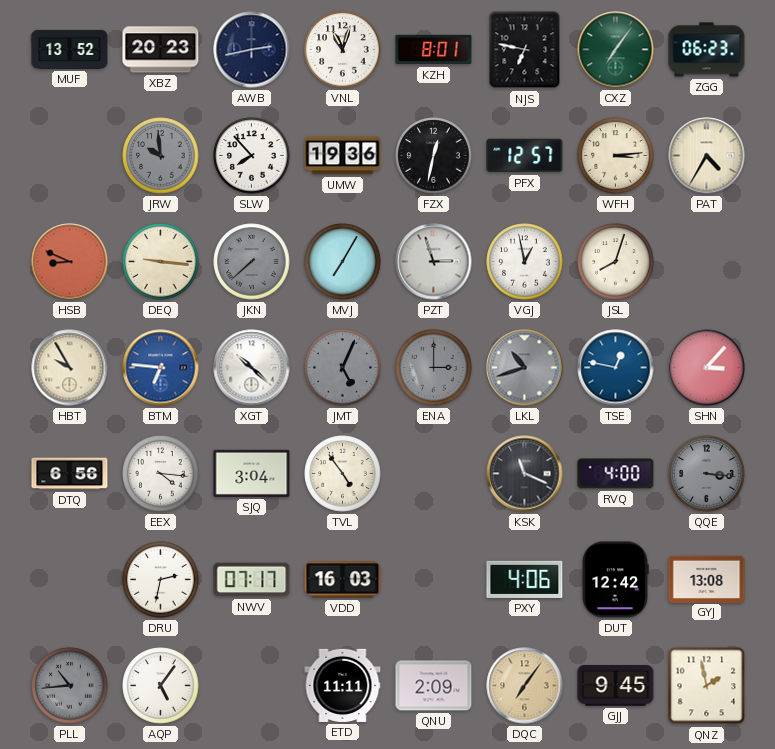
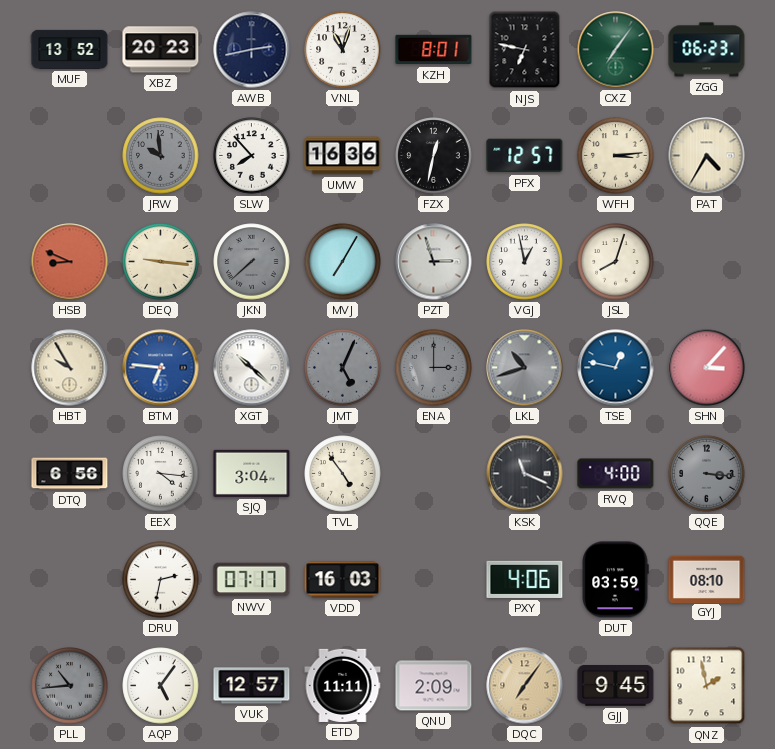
UMW: 19:36 -> 16:36 (343, 156)
DUT: 12:42 -> 03:59 (615, 580)
GYJ: 13:08 -> 08:10 (707, 579)
VUK: none -> 12:57 (252, 686)
